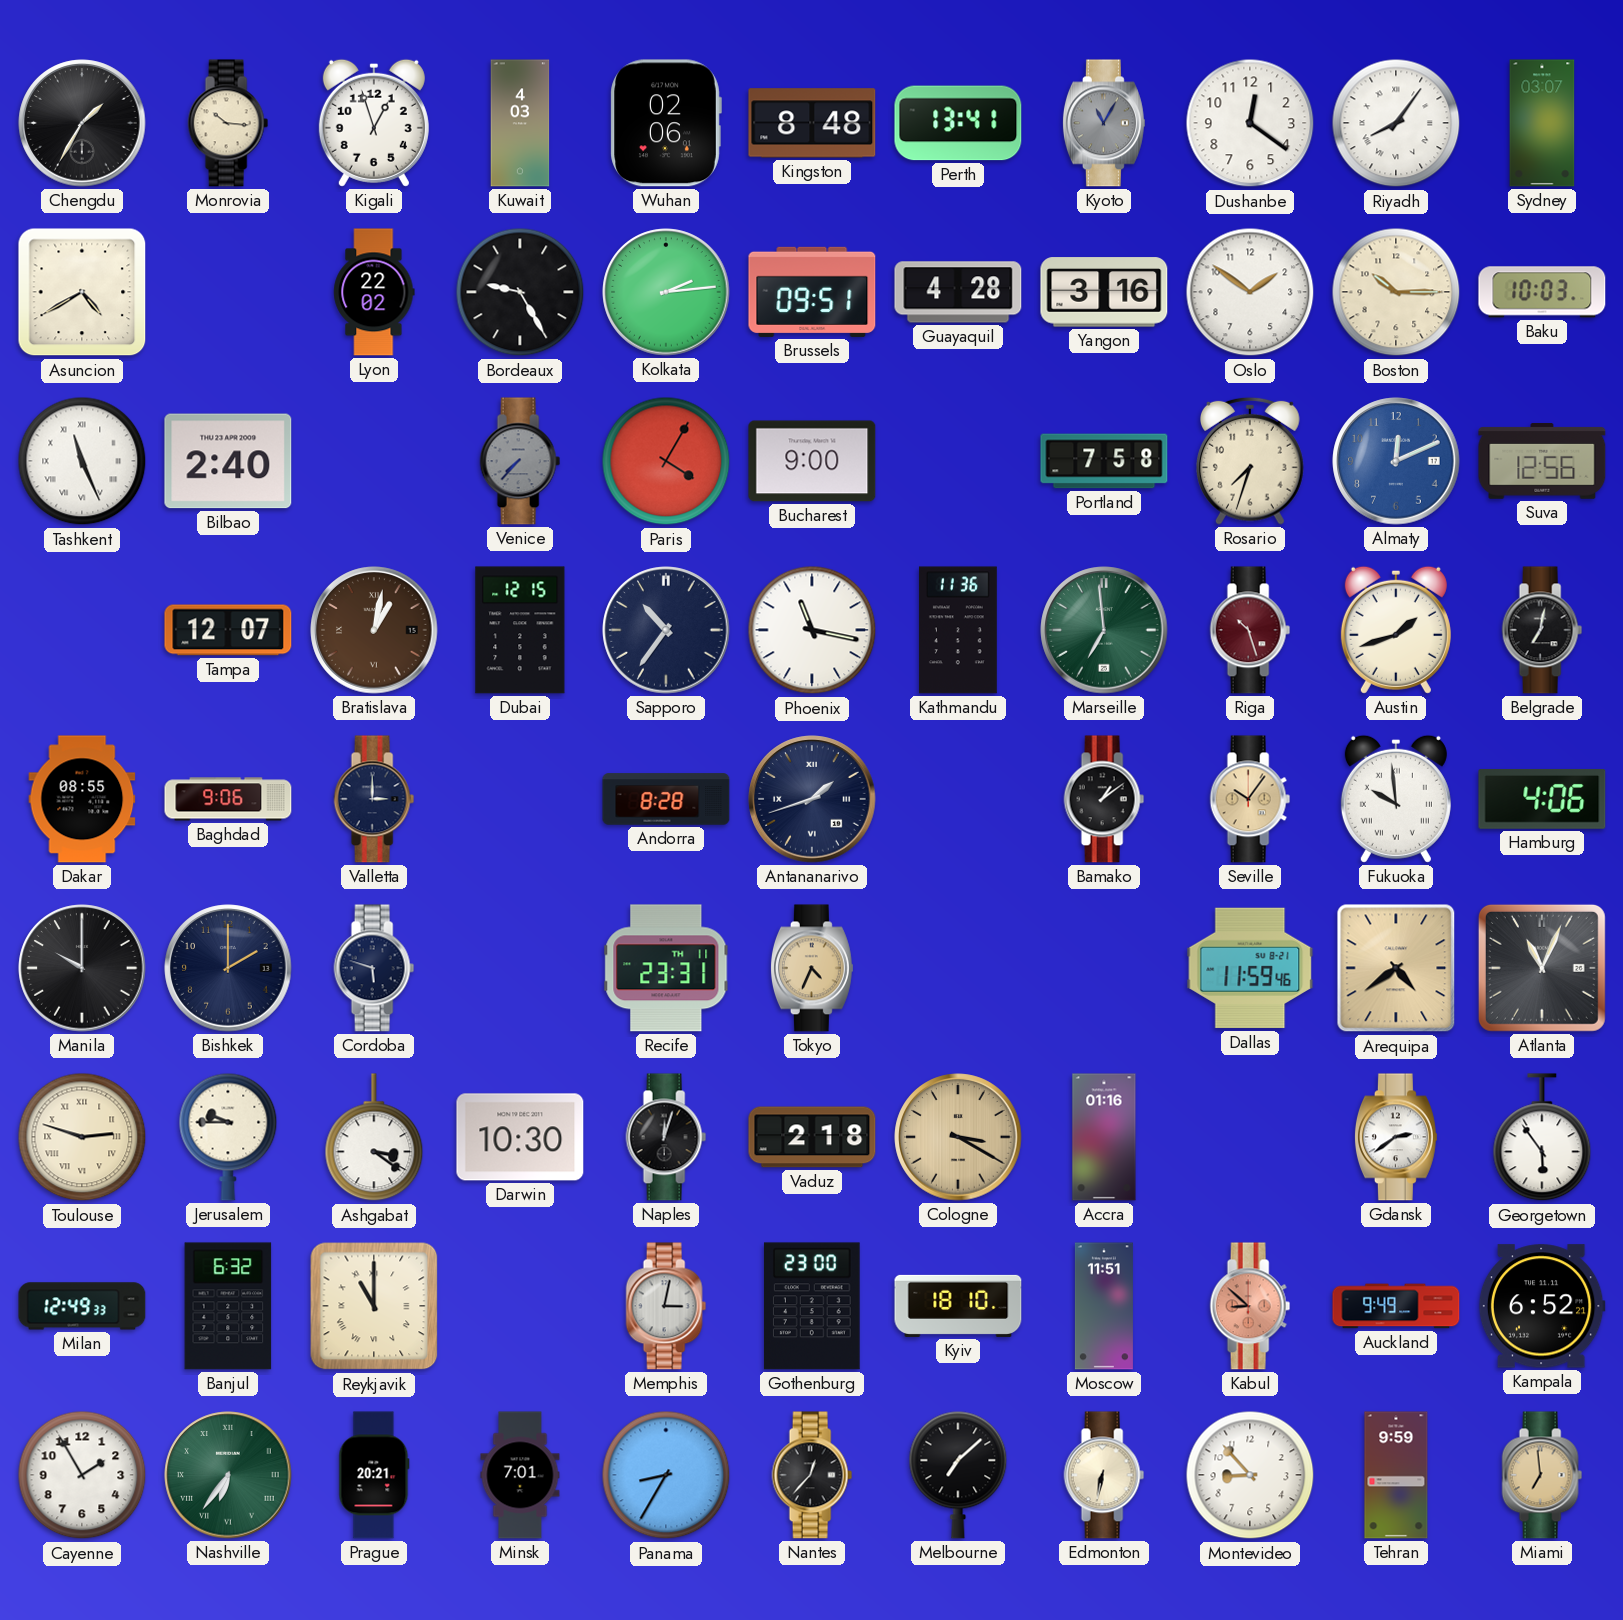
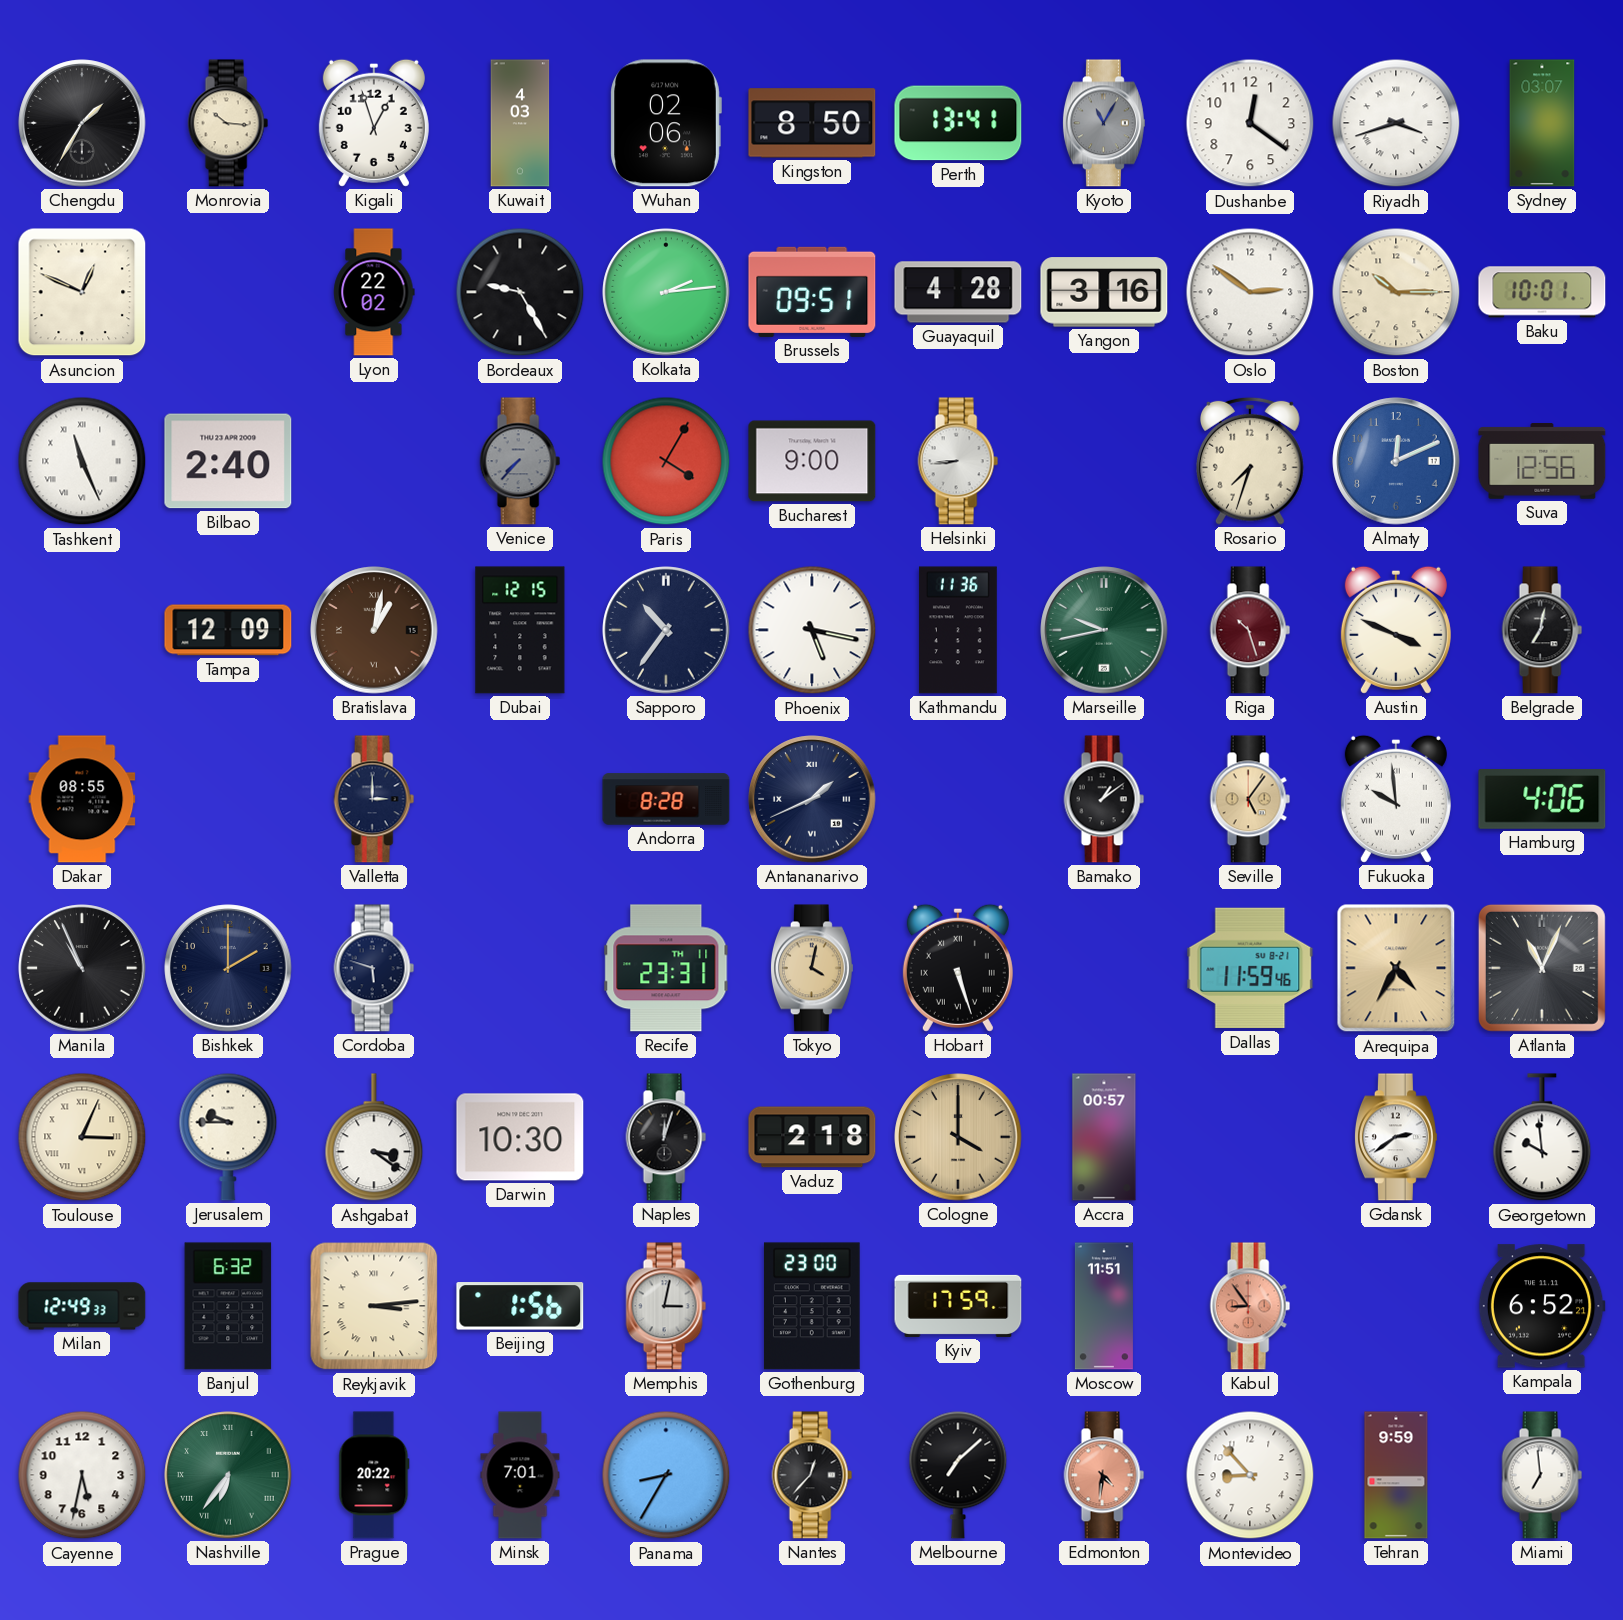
Kingston: 8:48 -> 8:50 (812, 123)
Riyadh: 8:06 -> 3:42 (1396, 123)
Asuncion: 4:40 -> 12:49 (82, 292)
Oslo: 1:51 -> 2:51 (1250, 292)
Baku: 10:03 -> 10:01 (1542, 292)
Helsinki: none -> 8:44 (958, 461)
Portland: 7:58 -> none (1104, 461)
Tampa: 12:07 -> 12:09 (228, 630)
Phoenix: 11:17 -> 5:17 (812, 630)
Marseille: 6:59 -> 9:43 (1104, 630)
Austin: 1:42 -> 3:49 (1396, 630)
Baghdad: 9:06 -> none (228, 799)
Antananarivo: 1:42 -> 1:41 (812, 799)
Seville: 10:06 -> 5:06 (1250, 799)
Manila: 10:00 -> 10:56 (82, 968)
Tokyo: 4:34 -> 4:02 (812, 968)
Hobart: none -> 5:27 (958, 968)
Arequipa: 4:39 -> 4:35 (1396, 968)
Toulouse: 2:48 -> 3:04 (82, 1137)
Cologne: 3:20 -> 4:00 (958, 1137)
Accra: 01:16 -> 00:57 (1104, 1137)
Georgetown: 5:54 -> 9:59 (1542, 1138)
Reykjavik: 11:00 -> 3:14 (374, 1306)
Beijing: none -> 1:56 (520, 1306)
Kyiv: 18:10 -> 17:59 (958, 1306)
Kabul: 8:52 -> 8:54 (1250, 1306)
Auckland: 9:49 -> none (1396, 1306)
Cayenne: 1:55 -> 5:32 (82, 1475)
Prague: 20:21 -> 20:22 (374, 1475)
Edmonton: 6:32 -> 4:31 (1104, 1475)
Edmonton dial: cream -> salmon (1104, 1475)
Miami dial: champagne -> white (1542, 1475)
